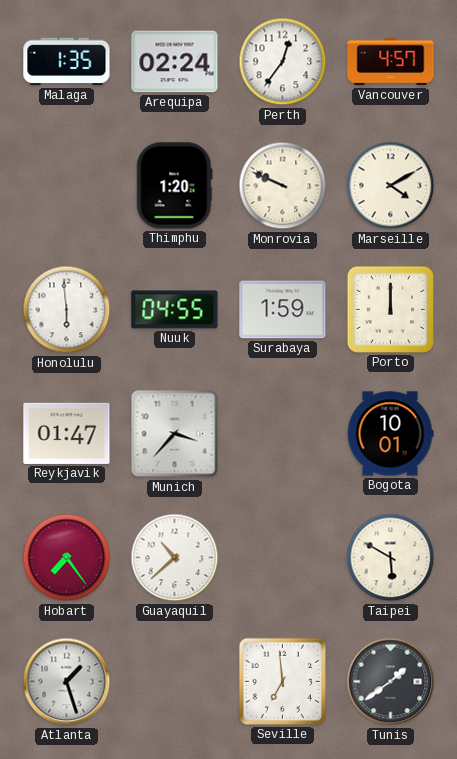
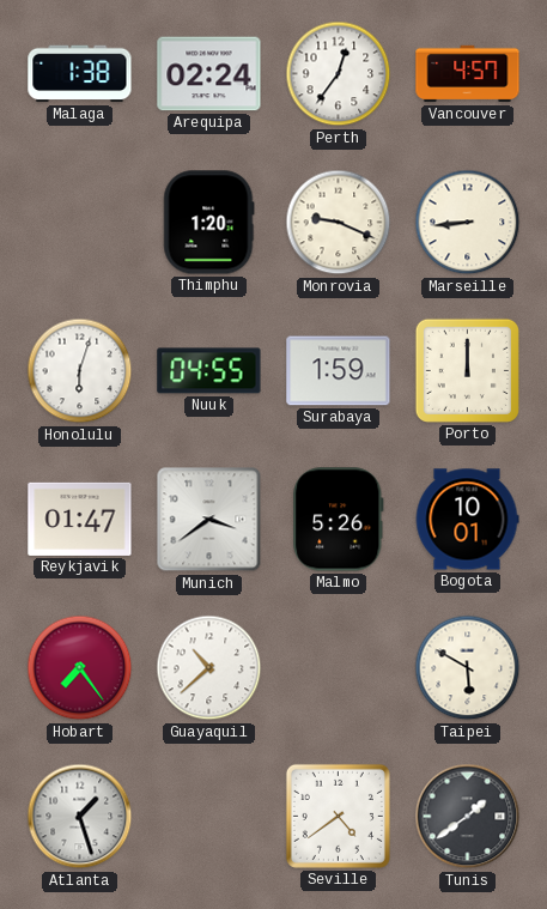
Malaga: 1:35 -> 1:38 (80, 74)
Monrovia: 9:49 -> 9:19 (339, 223)
Marseille: 4:10 -> 8:44 (468, 223)
Honolulu: 5:59 -> 6:03 (80, 371)
Munich: 3:37 -> 3:39 (209, 520)
Malmo: none -> 5:26 (339, 520)
Seville: 6:59 -> 4:39 (338, 816)
